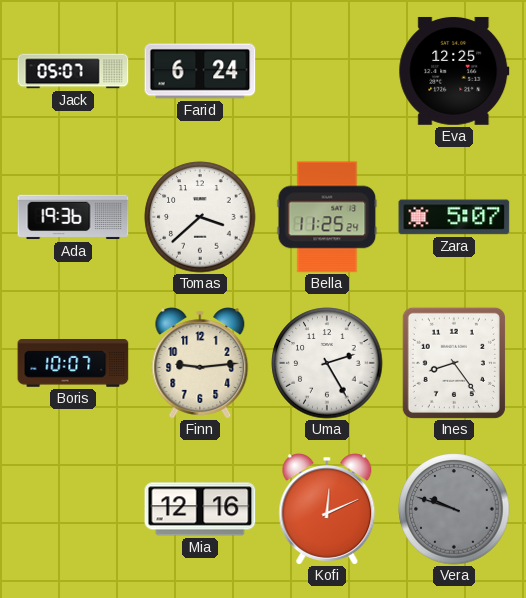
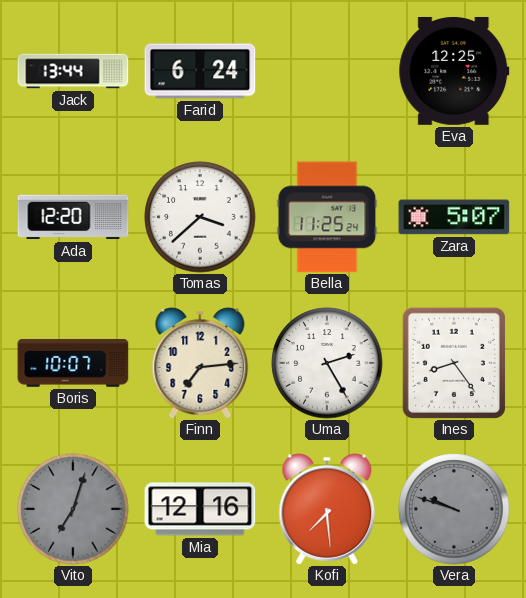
Jack: 05:07 -> 13:44 (73, 71)
Ada: 19:36 -> 12:20 (73, 217)
Finn: 9:14 -> 7:14 (200, 363)
Vito: none -> 7:03 (73, 509)
Kofi: 12:11 -> 7:29 (327, 509)
